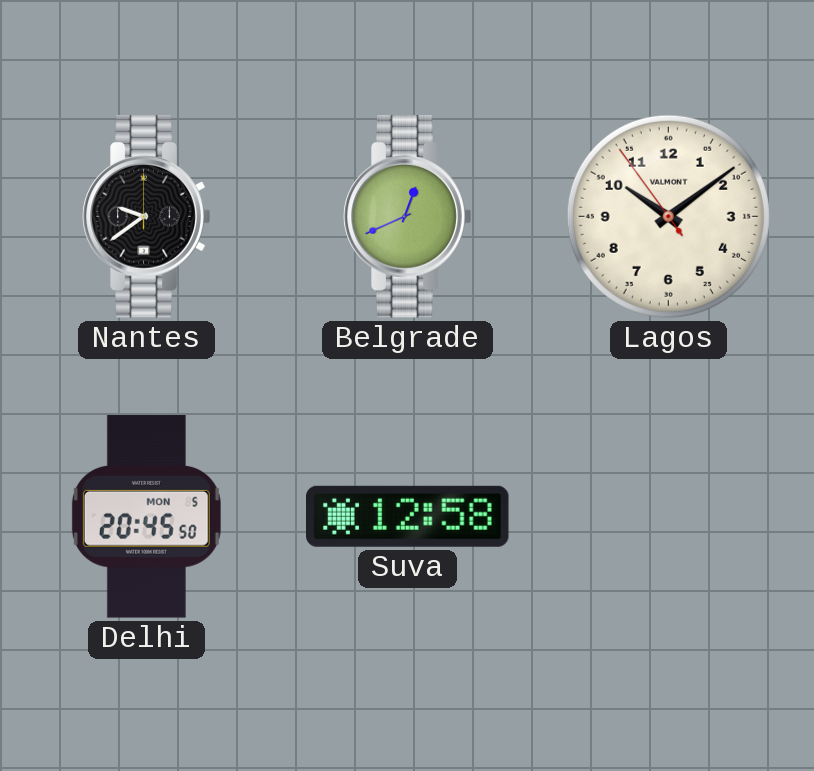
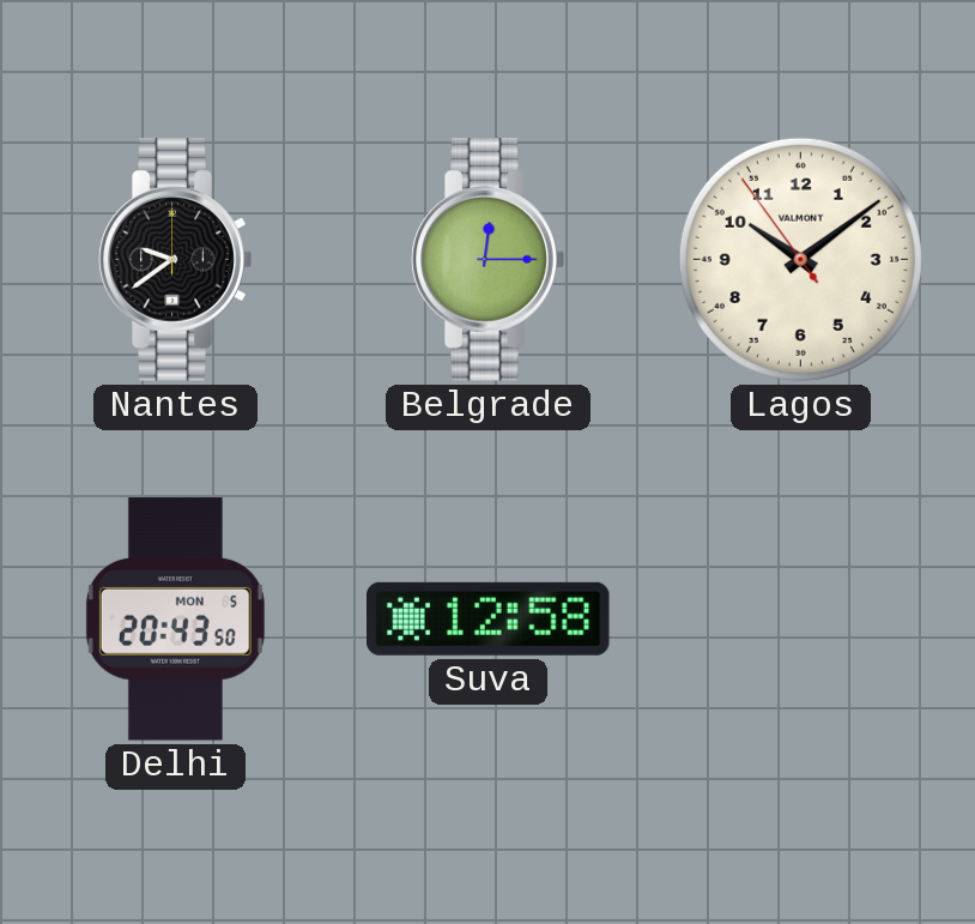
Belgrade: 12:41 -> 12:15 (489, 260)
Delhi: 20:45 -> 20:43 (175, 620)
